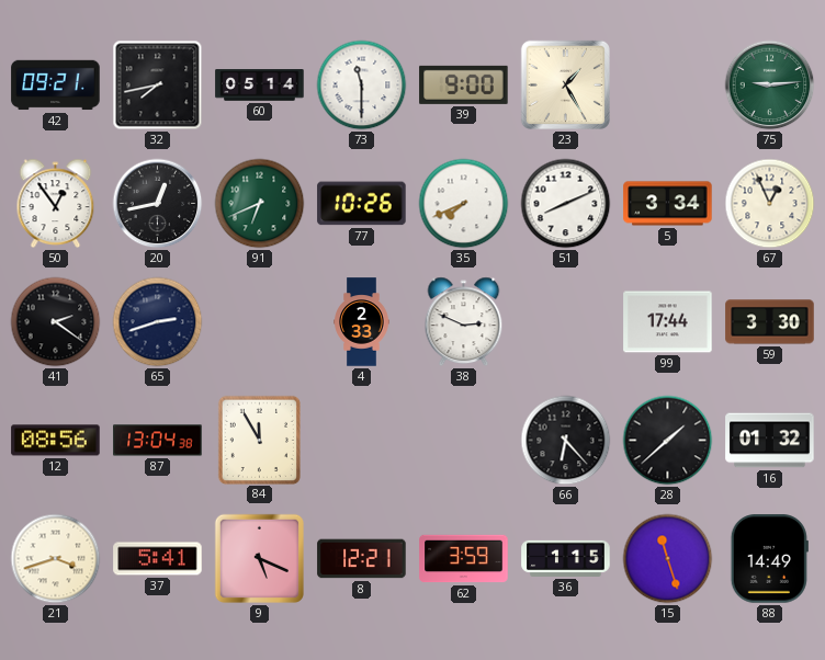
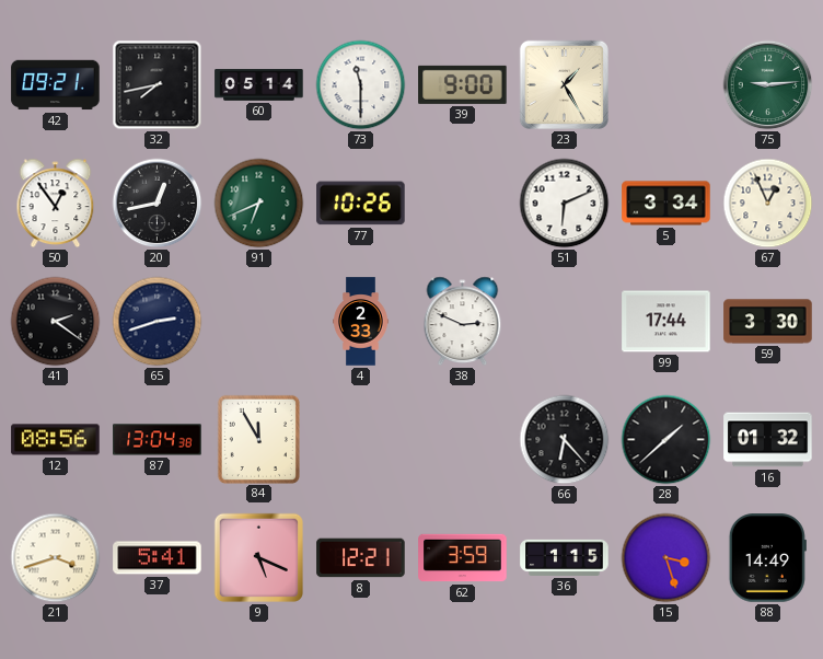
35: 7:41 -> none (464, 204)
51: 8:11 -> 6:11 (565, 204)
15: 11:27 -> 3:27 (666, 558)
